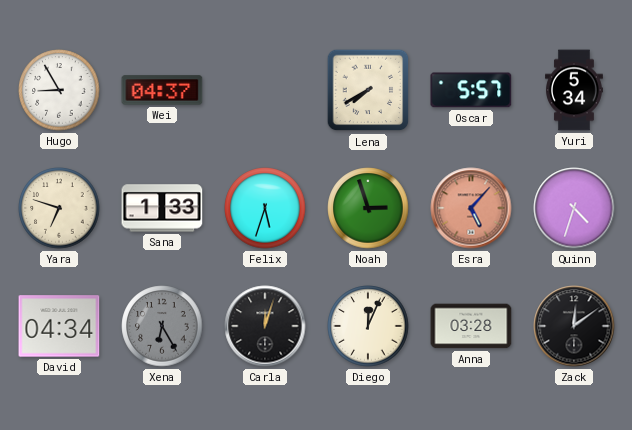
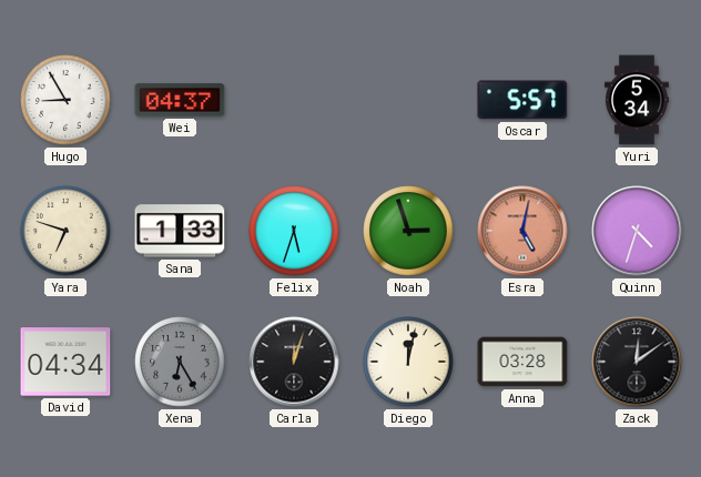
Lena: 7:40 -> none (368, 90)
Esra: 5:07 -> 5:02 (522, 231)
Diego: 12:04 -> 12:02 (408, 362)
